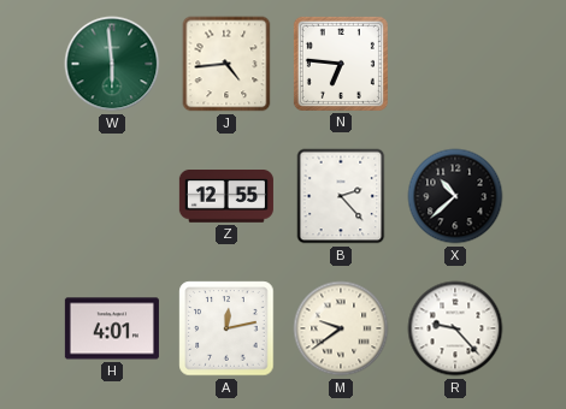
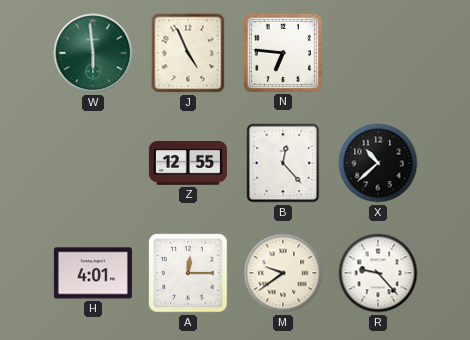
J: 4:44 -> 4:56 (188, 53)
B: 2:23 -> 12:23 (283, 163)
A: 12:13 -> 12:15 (188, 273)
